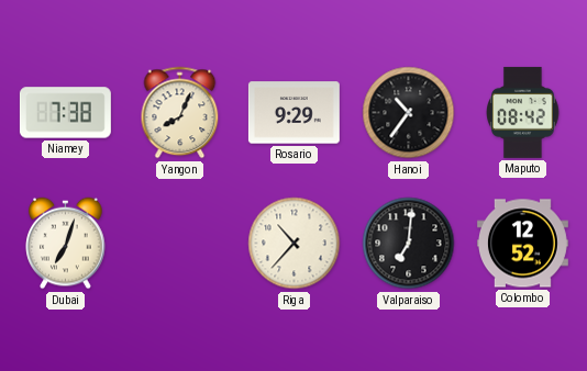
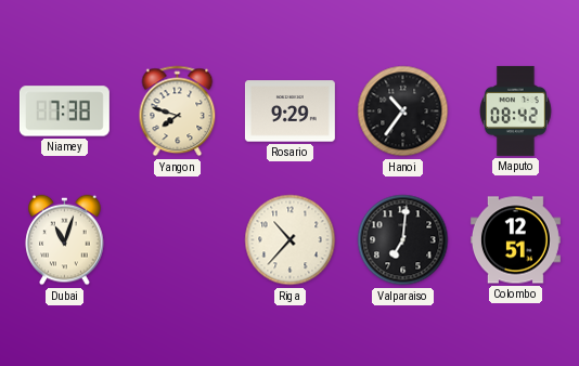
Yangon: 8:04 -> 7:48 (178, 112)
Dubai: 7:03 -> 11:03 (65, 240)
Colombo: 12:52 -> 12:51 (515, 240)
